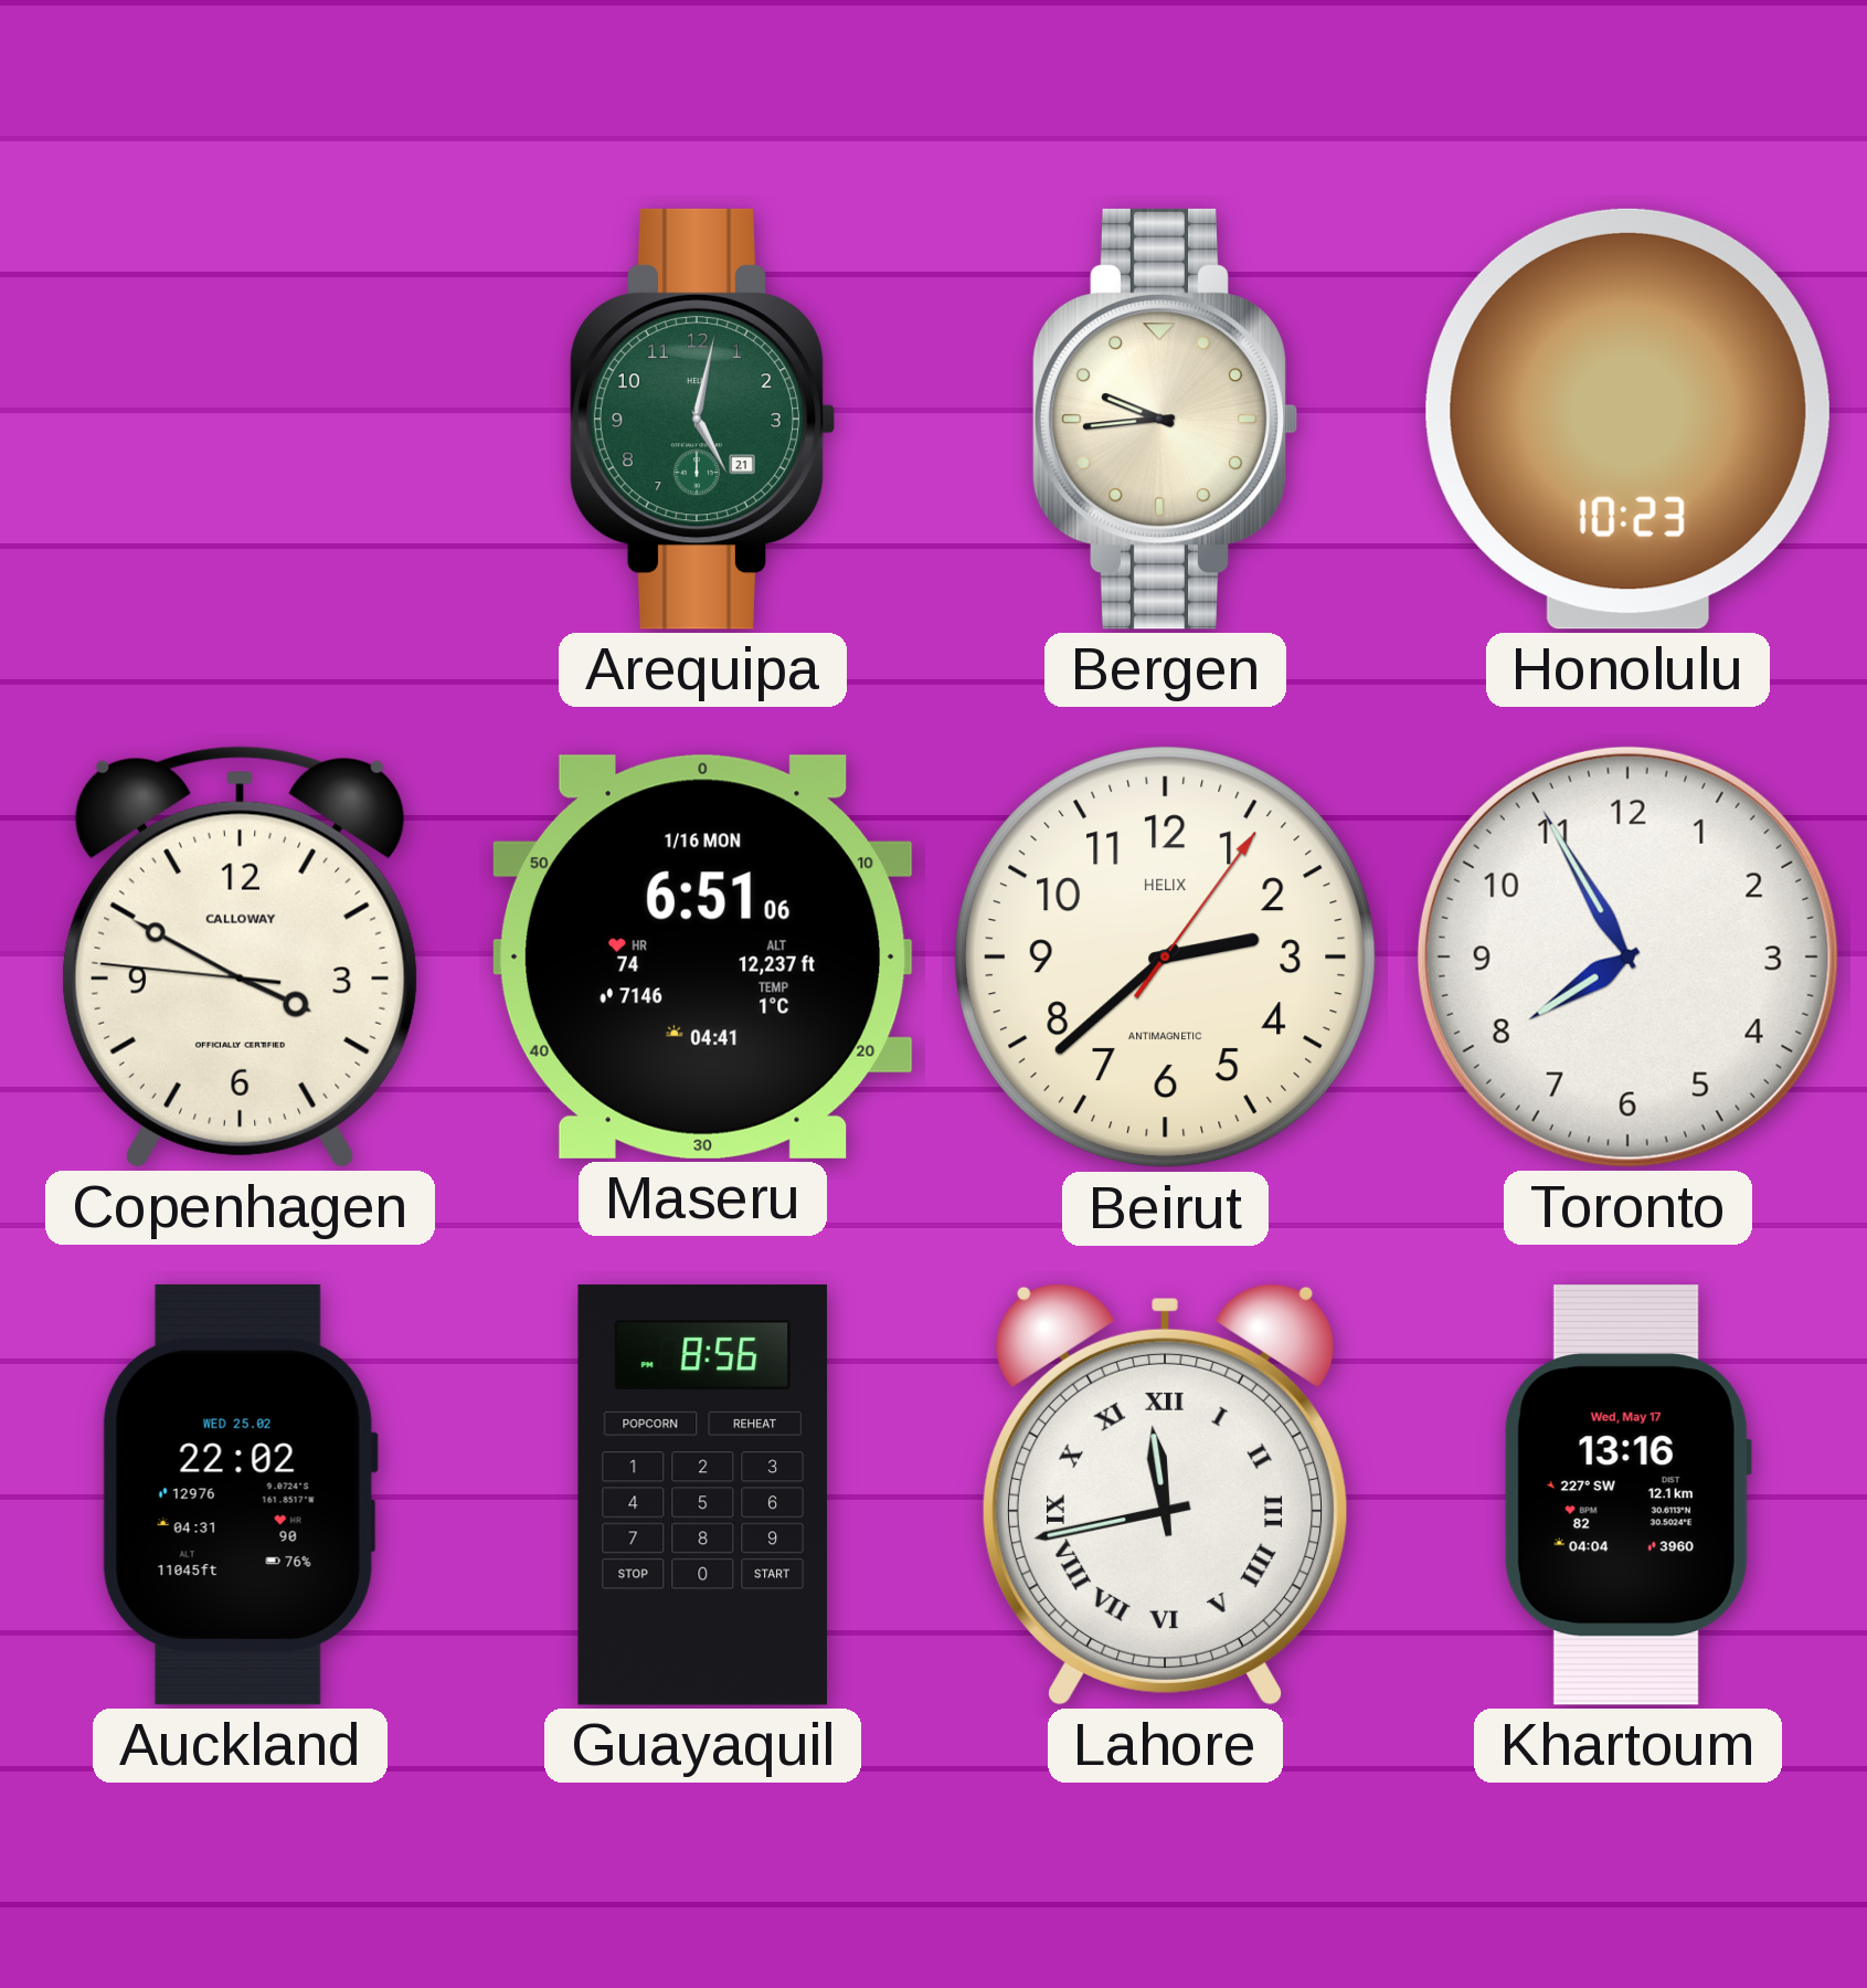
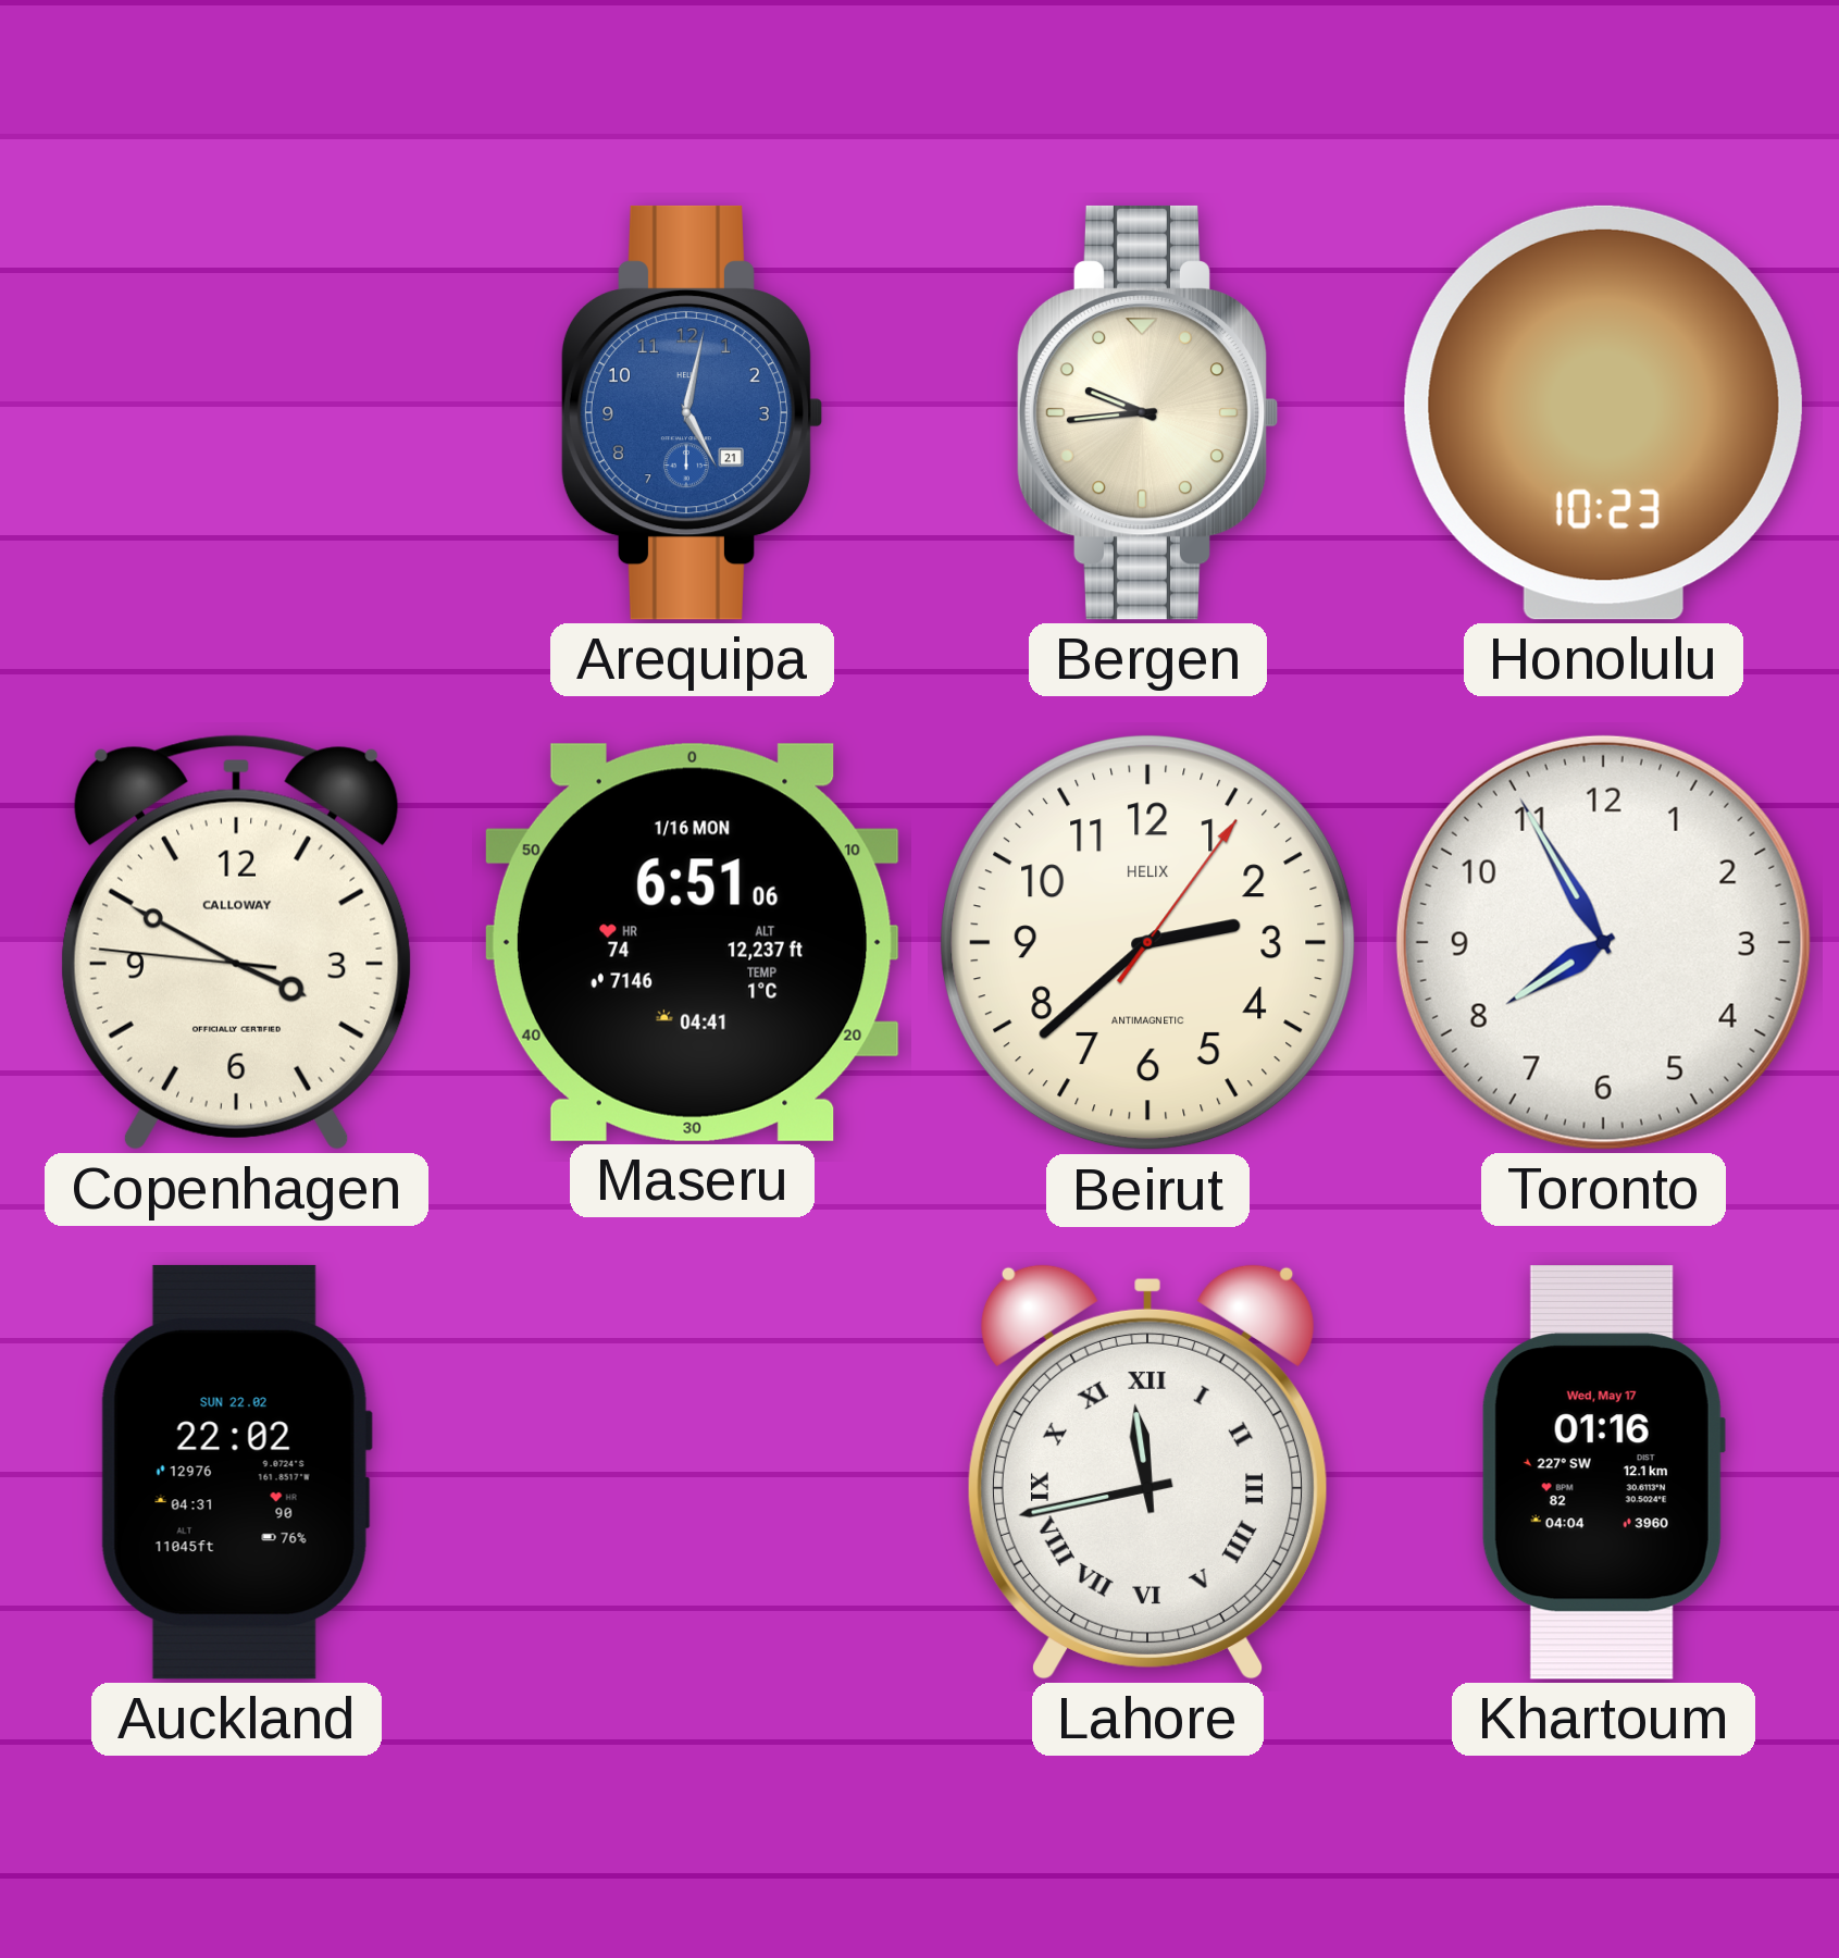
Arequipa dial: green -> blue (692, 412)
Auckland date: WED 25.02 -> SUN 22.02 (236, 1472)
Guayaquil: 8:56 -> none (702, 1495)
Khartoum: 13:16 -> 01:16 (1603, 1473)
